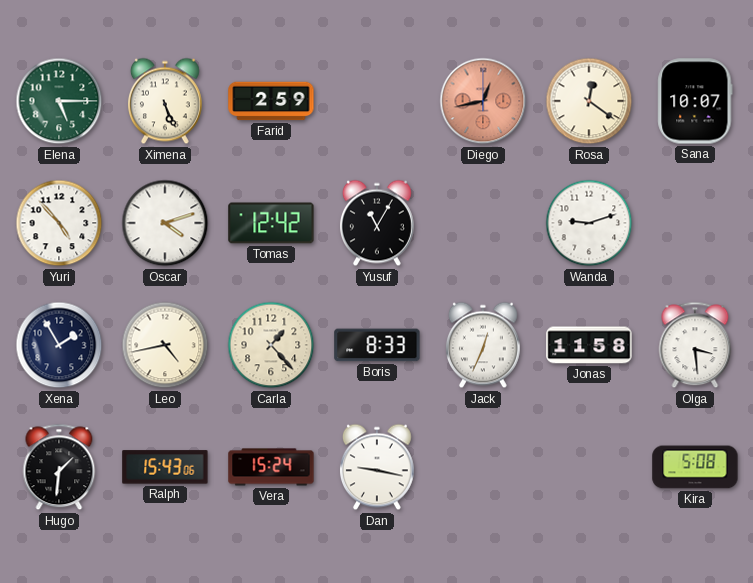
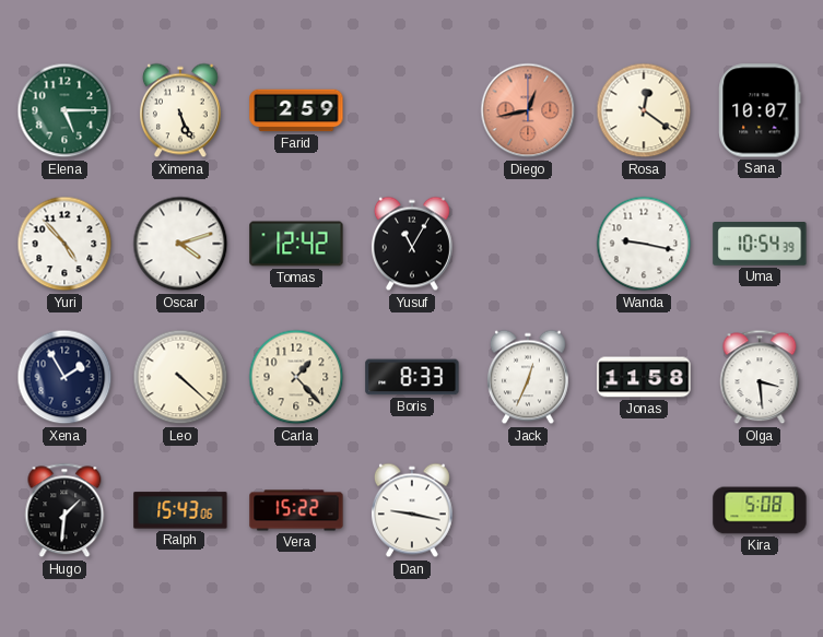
Wanda: 9:12 -> 9:17 (644, 244)
Uma: none -> 10:54 (760, 244)
Leo: 4:43 -> 4:22 (180, 377)
Vera: 15:24 -> 15:22 (296, 510)
